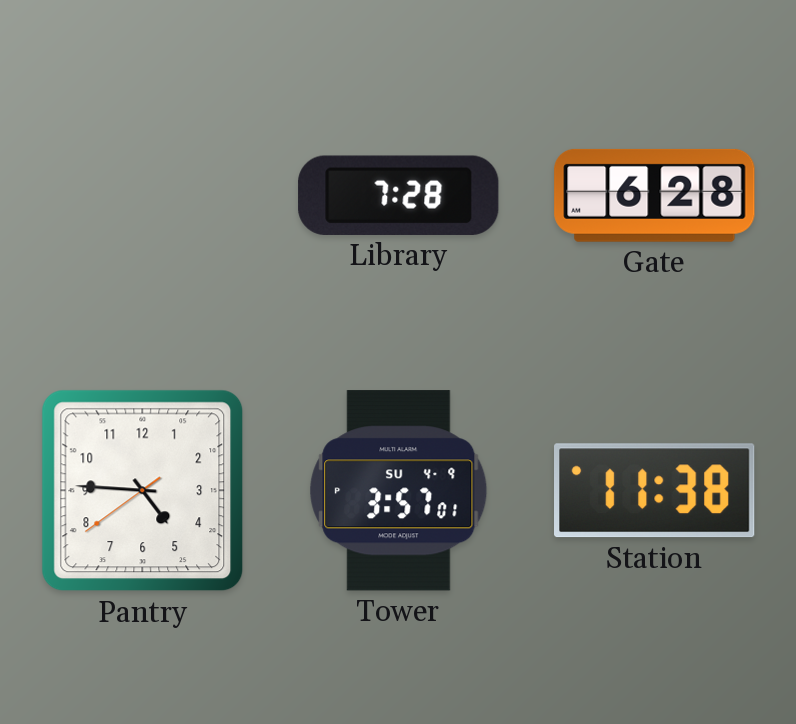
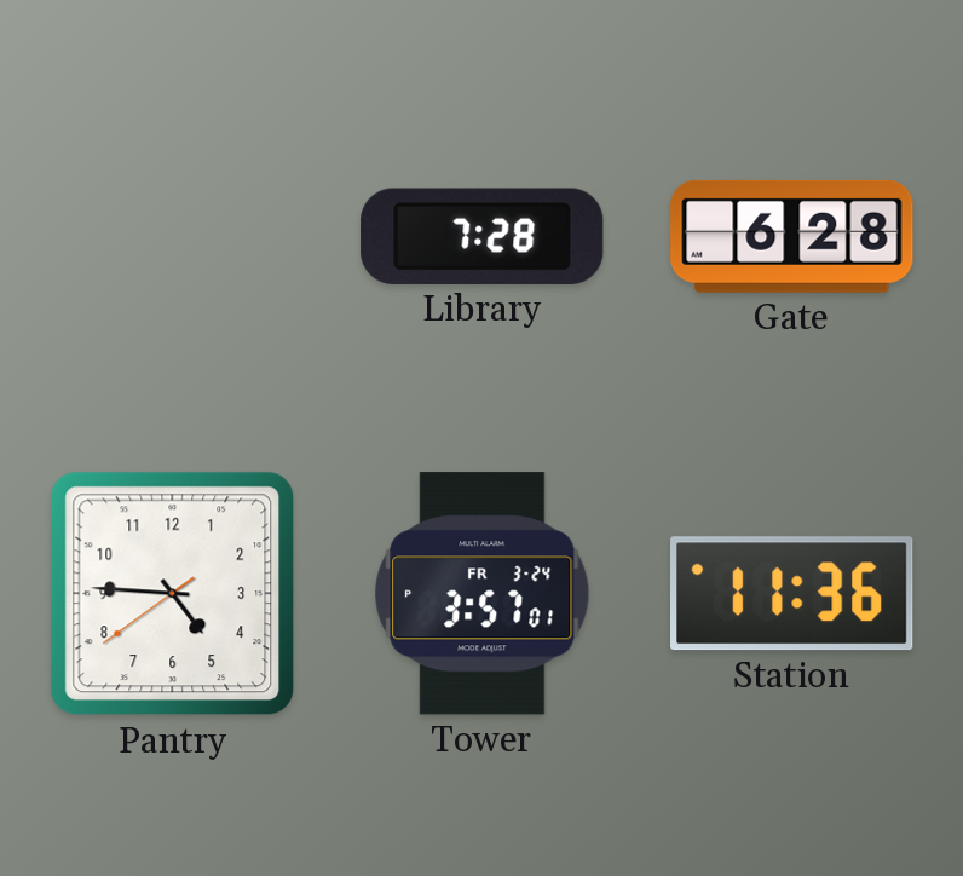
Tower date: SU 4-9 -> FR 3-24 (483, 594)
Station: 11:38 -> 11:36 (792, 594)
